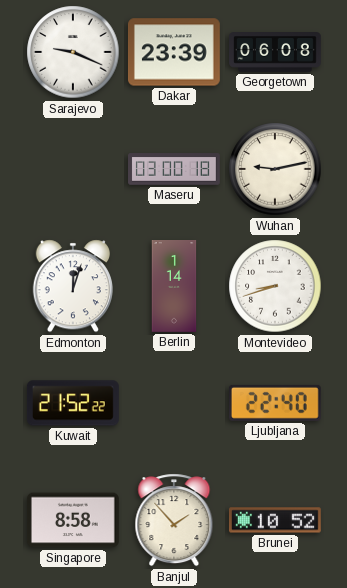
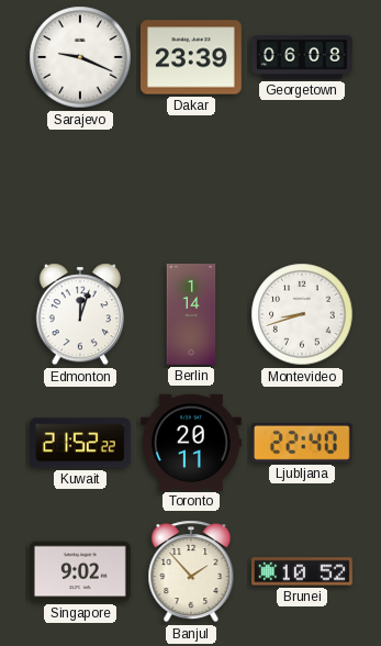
Maseru: 03:00 -> none (175, 169)
Wuhan: 9:13 -> none (275, 169)
Toronto: none -> 20:11 (191, 442)
Singapore: 8:58 -> 9:02 (80, 571)
